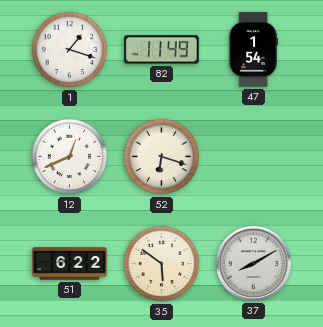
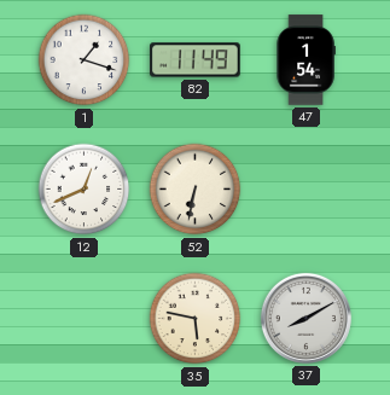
52: 6:18 -> 6:32 (196, 190)
51: 6:22 -> none (70, 264)
35: 5:51 -> 5:47 (196, 319)
